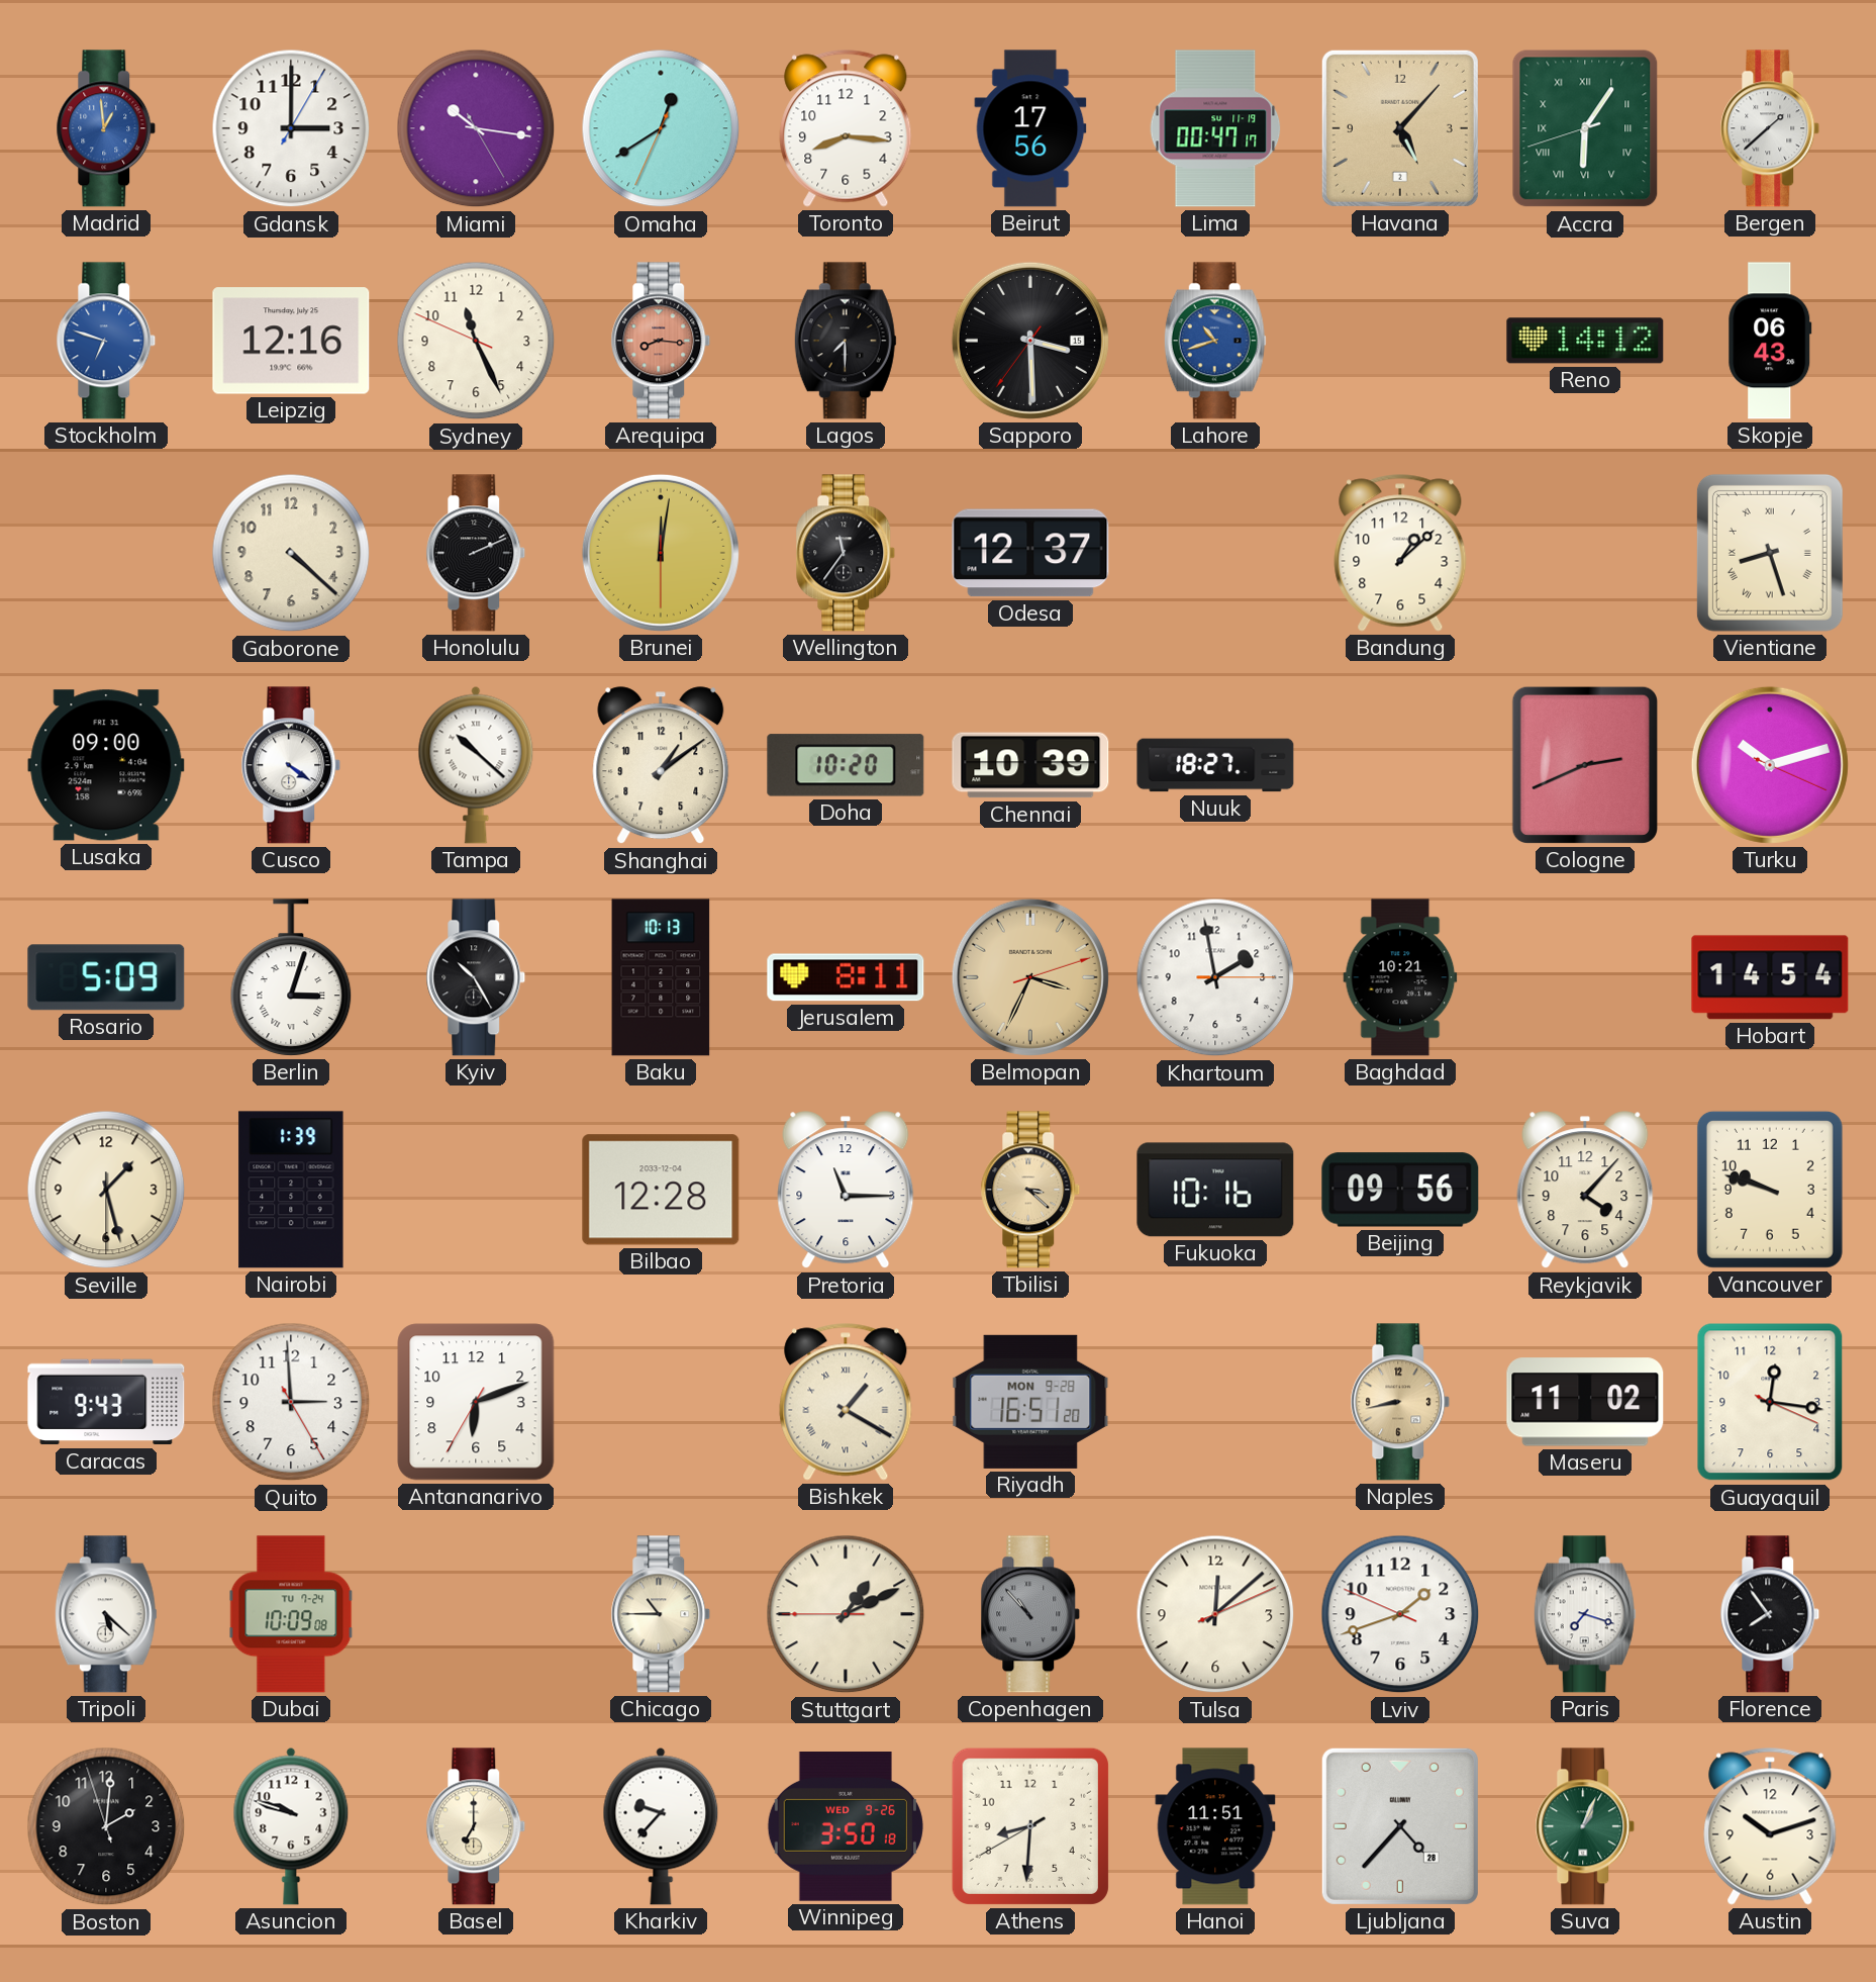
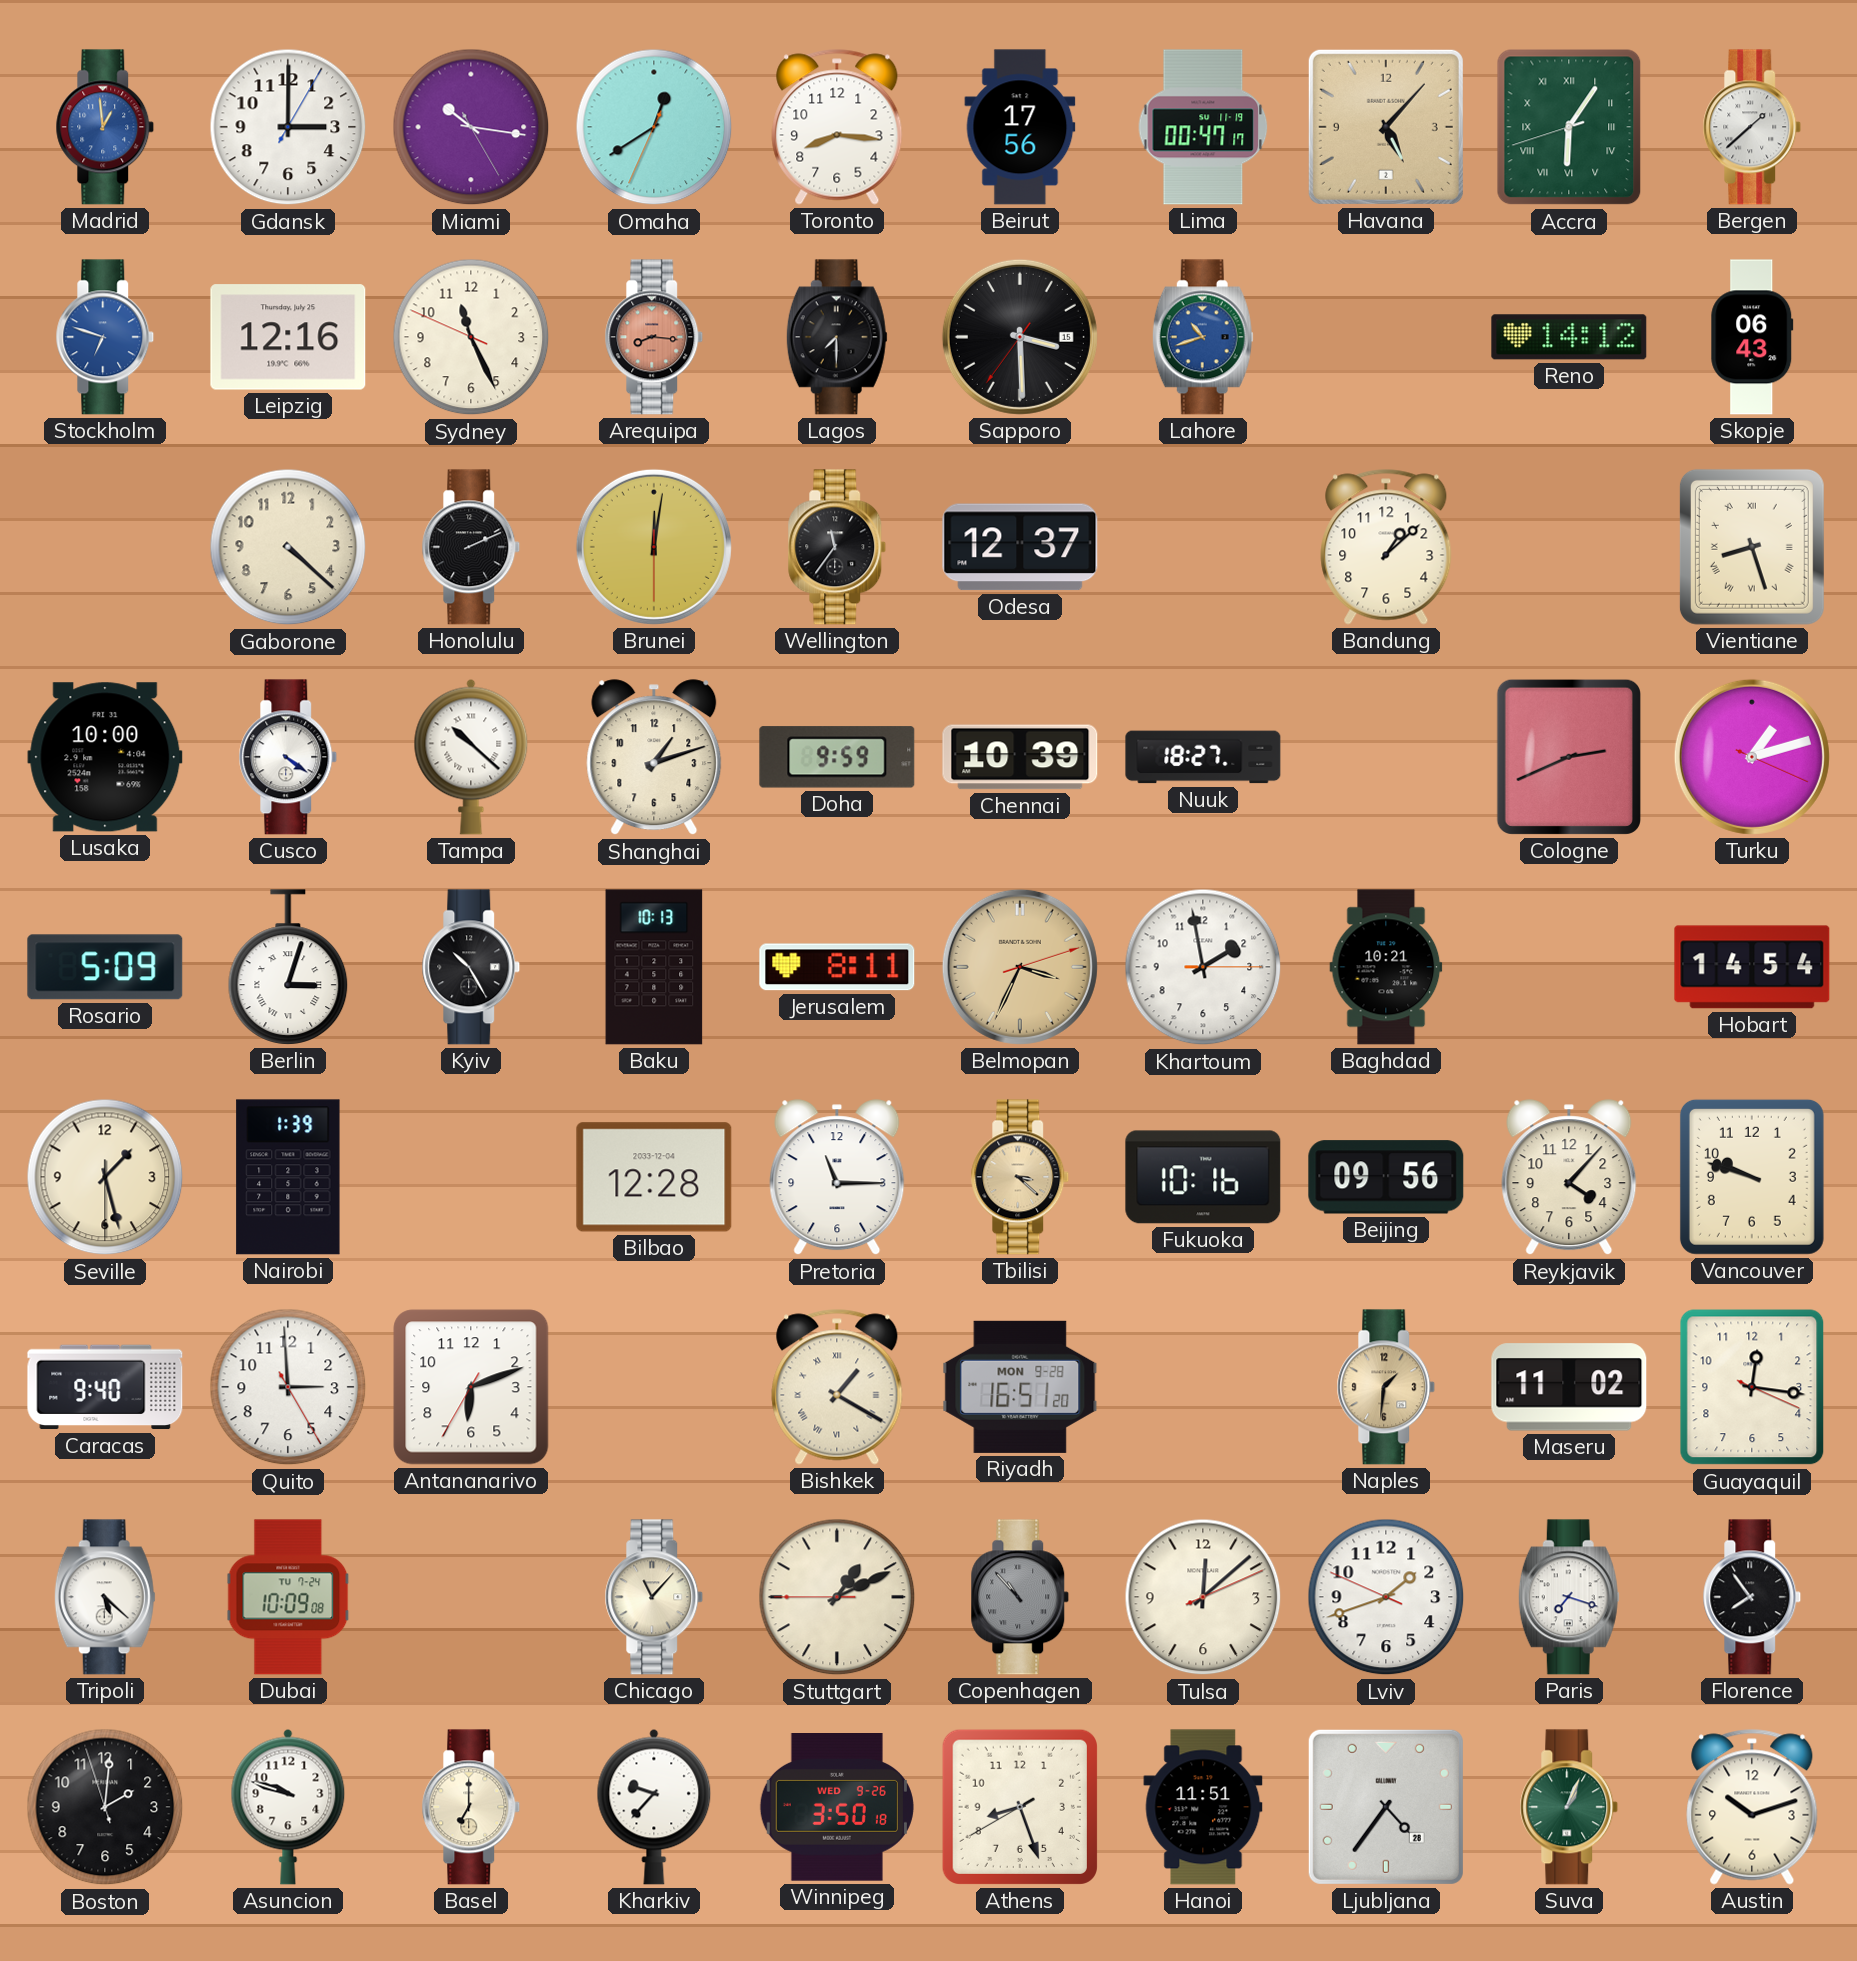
Lusaka: 09:00 -> 10:00 (105, 757)
Shanghai: 1:09 -> 1:12 (654, 758)
Doha: 10:20 -> 9:59 (837, 757)
Turku: 10:12 -> 1:12 (1752, 757)
Caracas: 9:43 -> 9:40 (105, 1387)
Naples: 8:43 -> 1:31 (1386, 1387)
Chicago: 10:45 -> 11:07 (654, 1597)
Athens: 8:30 -> 8:26 (1020, 1807)
Ljubljana: 4:37 -> 4:36 (1386, 1807)
